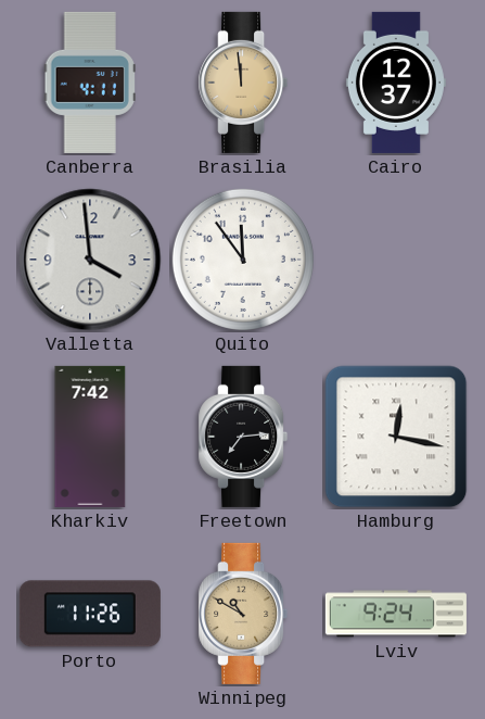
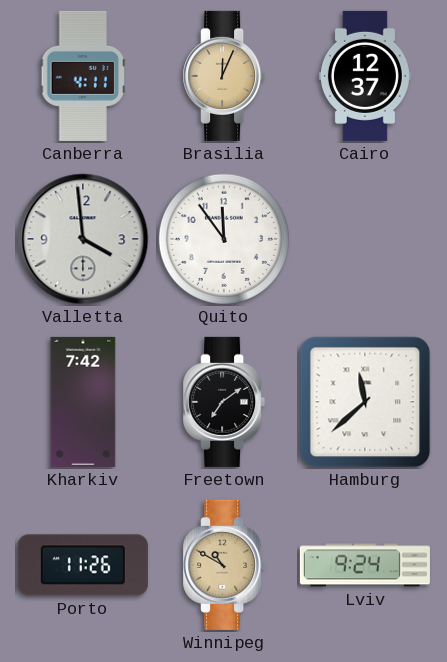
Brasilia: 11:59 -> 12:04 (224, 76)
Freetown: 7:14 -> 7:09 (224, 402)
Hamburg: 12:17 -> 11:38 (365, 402)
